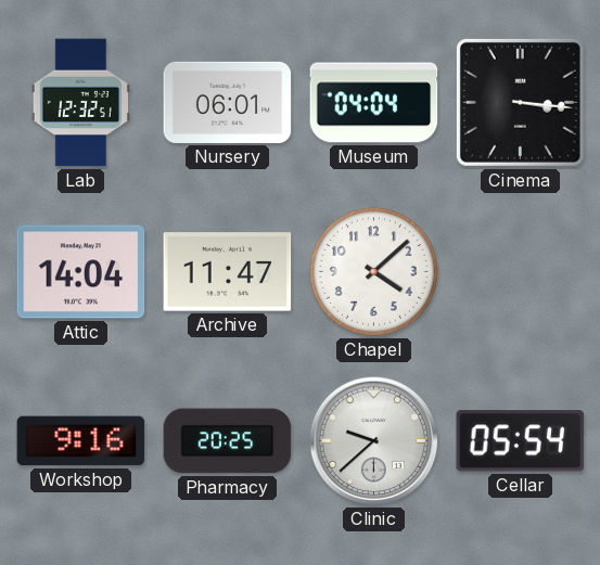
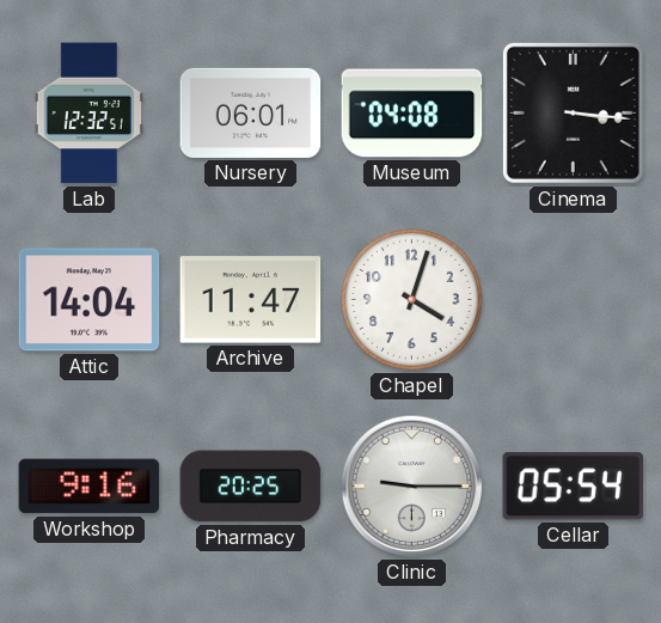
Museum: 04:04 -> 04:08 (412, 114)
Chapel: 4:08 -> 4:03 (411, 299)
Clinic: 9:38 -> 9:15 (412, 487)
